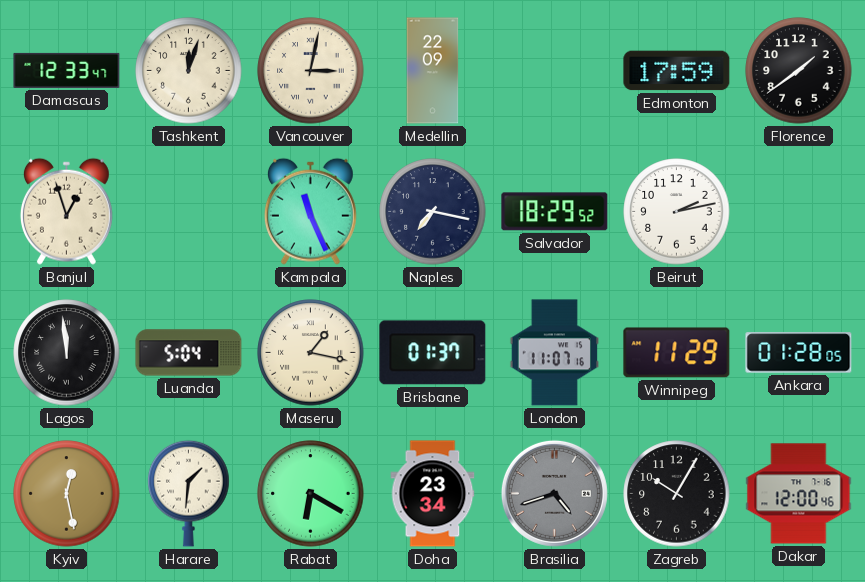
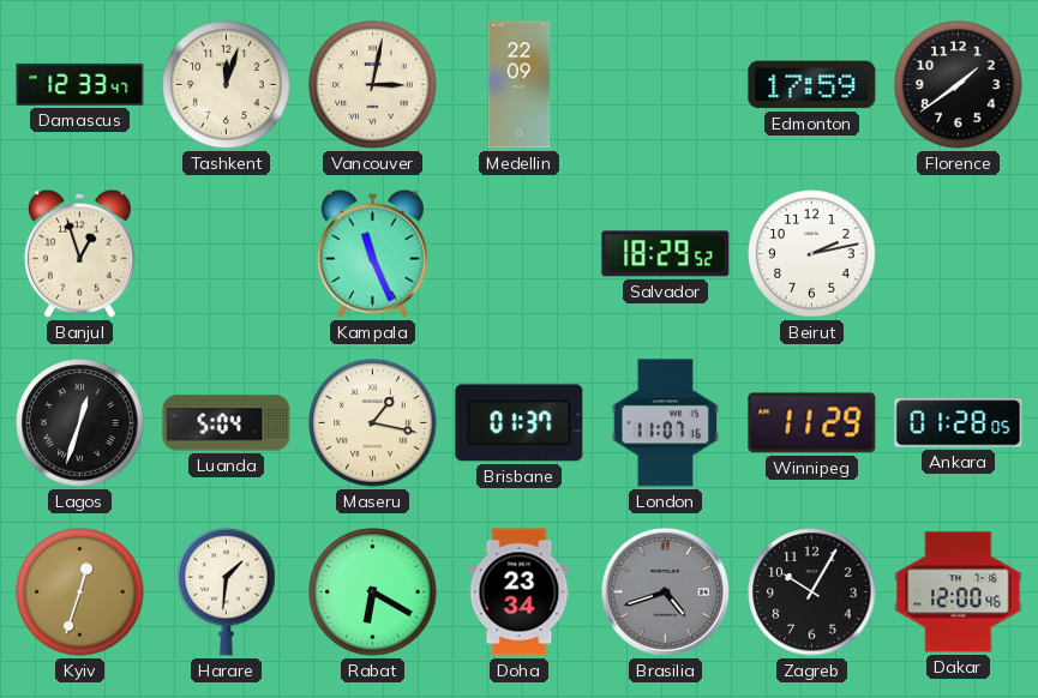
Naples: 7:17 -> none (433, 212)
Lagos: 11:59 -> 12:33 (80, 423)
Kyiv: 12:28 -> 12:33 (80, 592)
